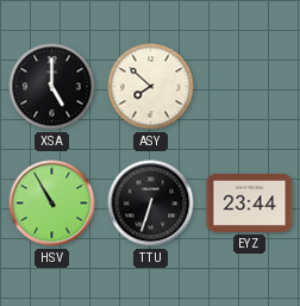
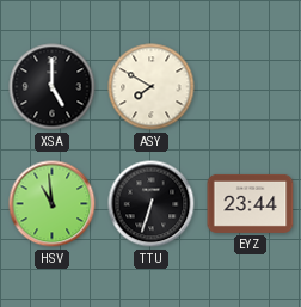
ASY: 7:52 -> 7:50 (152, 87)
HSV: 10:55 -> 10:59 (53, 204)
